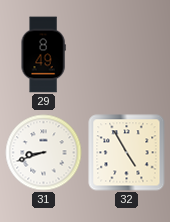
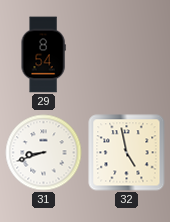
29: 8:49 -> 8:54 (43, 55)
32: 4:55 -> 4:58 (127, 153)
